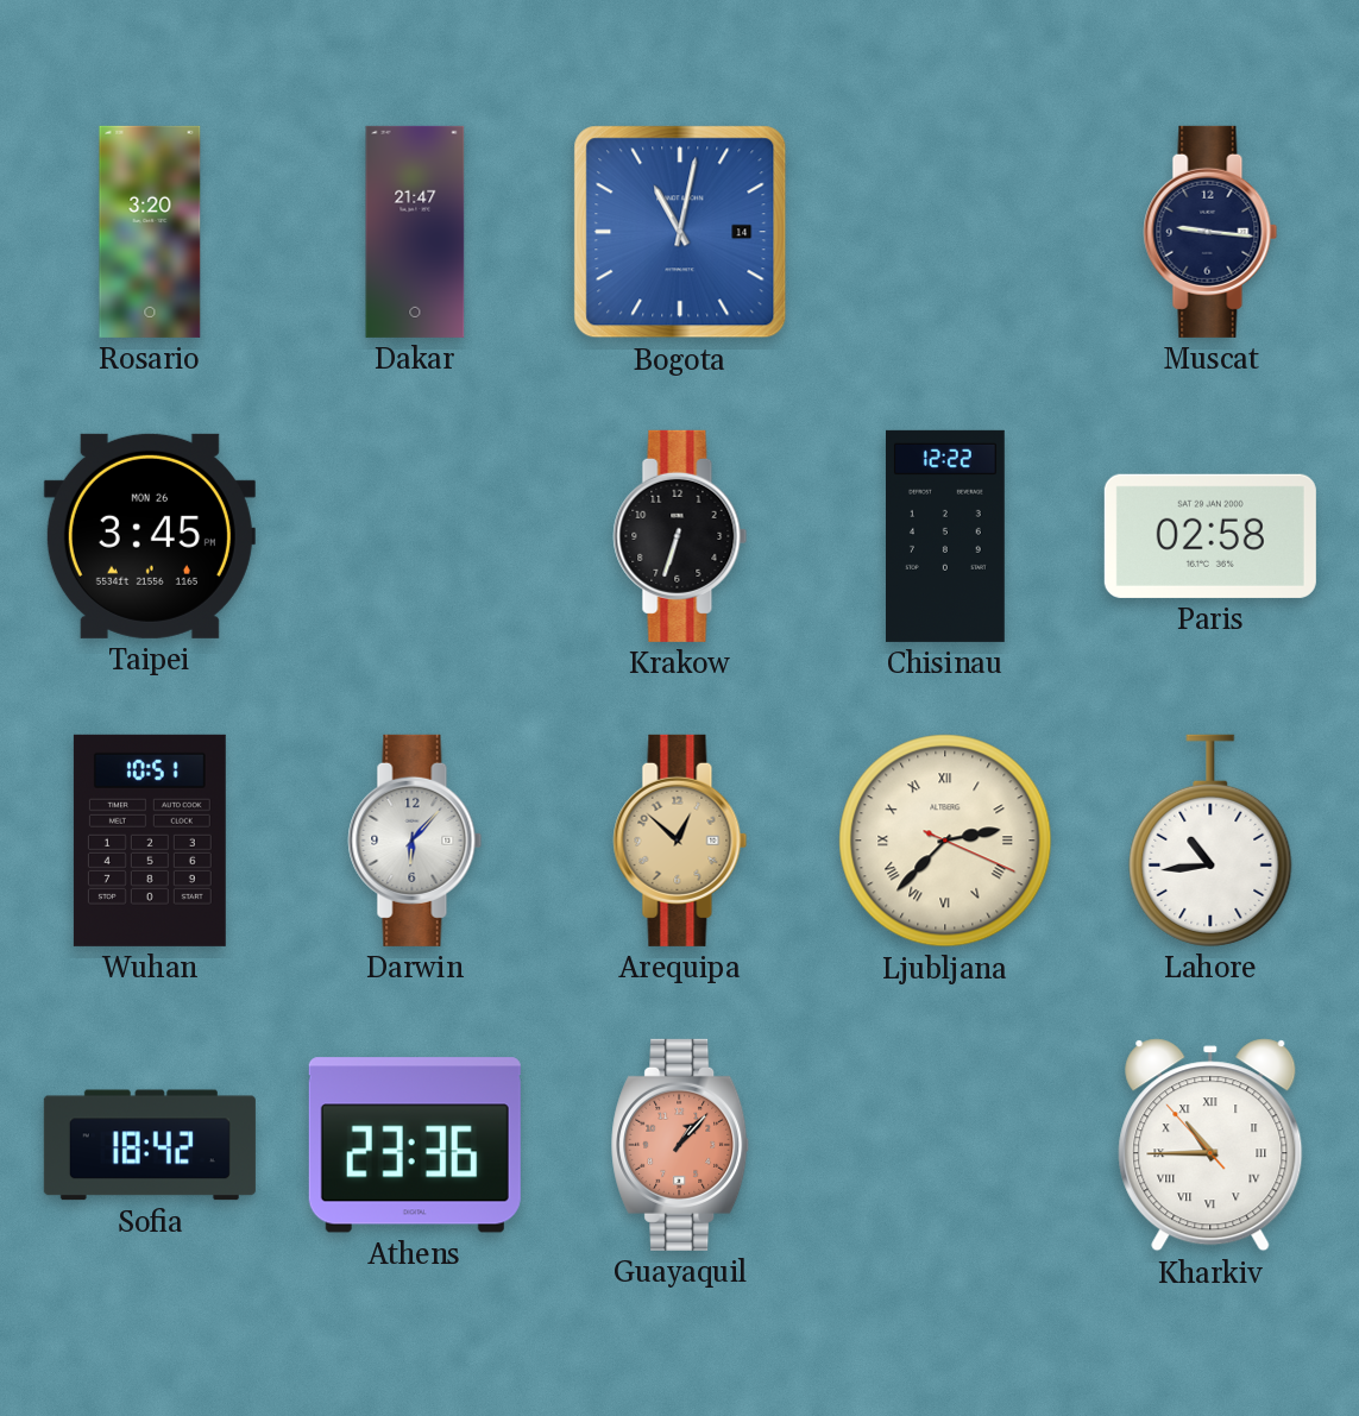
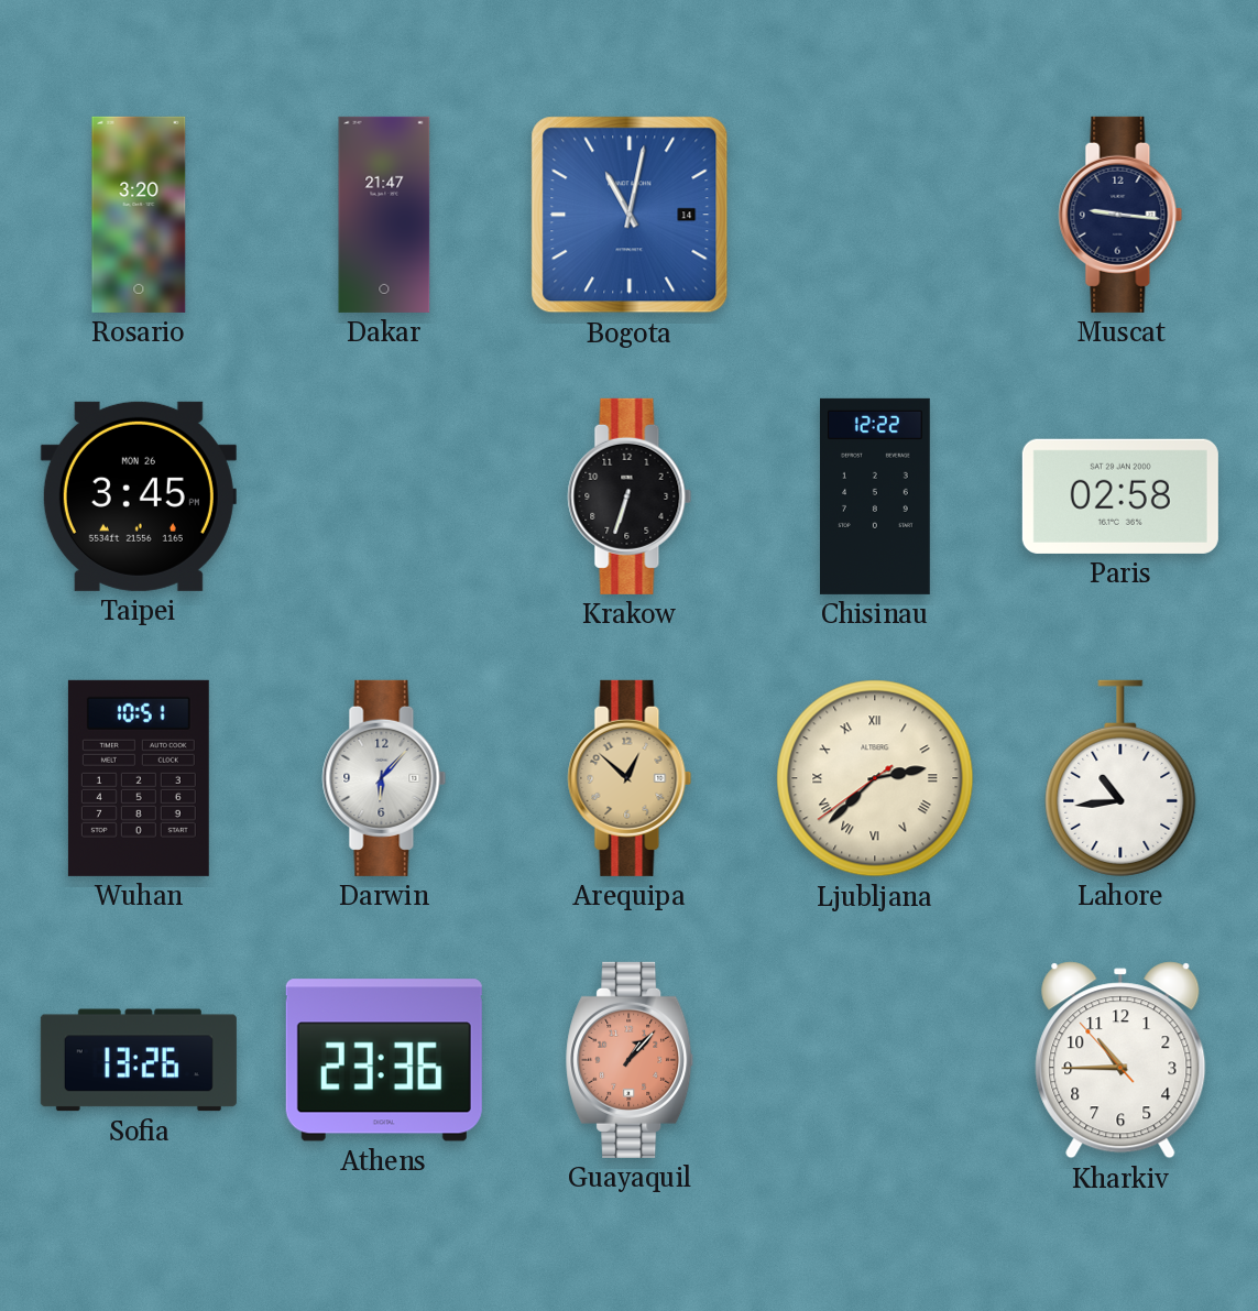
Ljubljana: 2:37:19 -> 2:37:39 (875, 778)
Sofia: 18:42 -> 13:26 (139, 1060)
Kharkiv numerals: Roman -> Arabic (1120, 1060)
